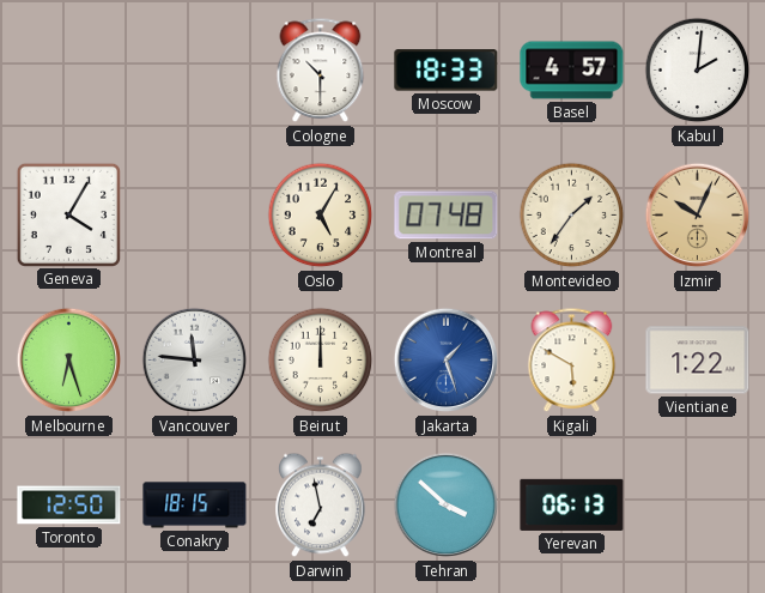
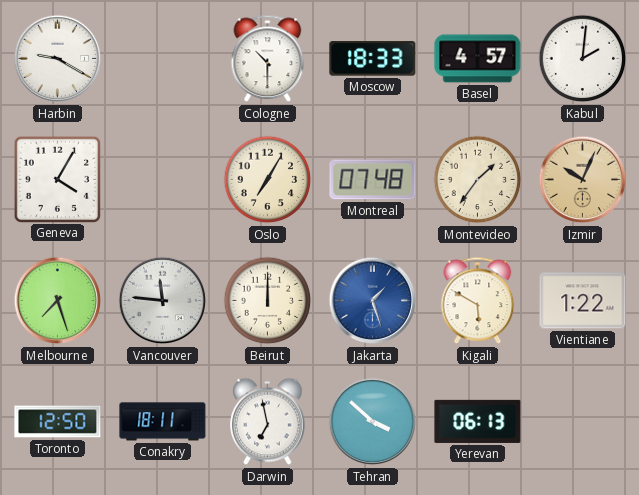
Harbin: none -> 9:20 (58, 59)
Oslo: 5:05 -> 7:05 (268, 180)
Melbourne: 6:27 -> 7:27 (58, 301)
Conakry: 18:15 -> 18:11 (163, 422)
